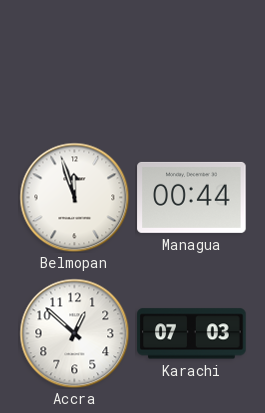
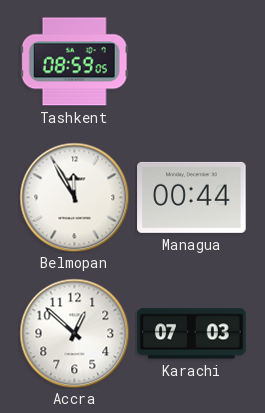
Tashkent: none -> 08:59 (74, 62)
Belmopan: 11:57 -> 11:55 (74, 197)
